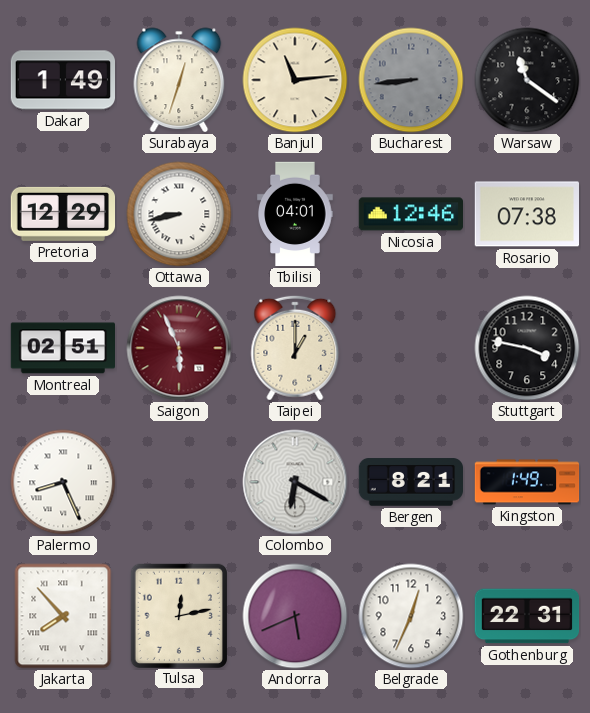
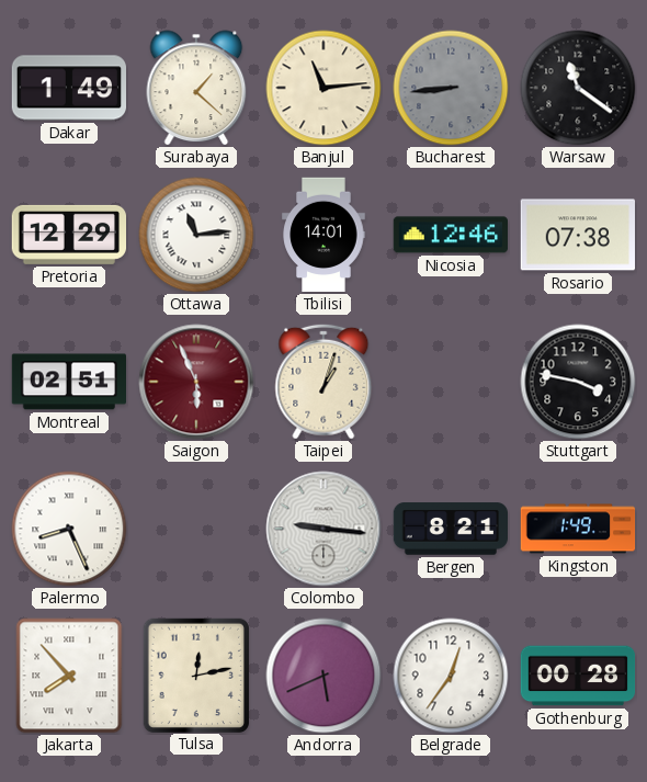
Surabaya: 12:33 -> 1:22 (196, 88)
Ottawa: 8:43 -> 11:14 (196, 235)
Tbilisi: 04:01 -> 14:01 (323, 235)
Taipei: 1:00 -> 1:03 (323, 382)
Colombo: 6:20 -> 9:16 (323, 529)
Belgrade: 12:34 -> 12:36 (451, 676)
Gothenburg: 22:31 -> 00:28 (578, 676)
